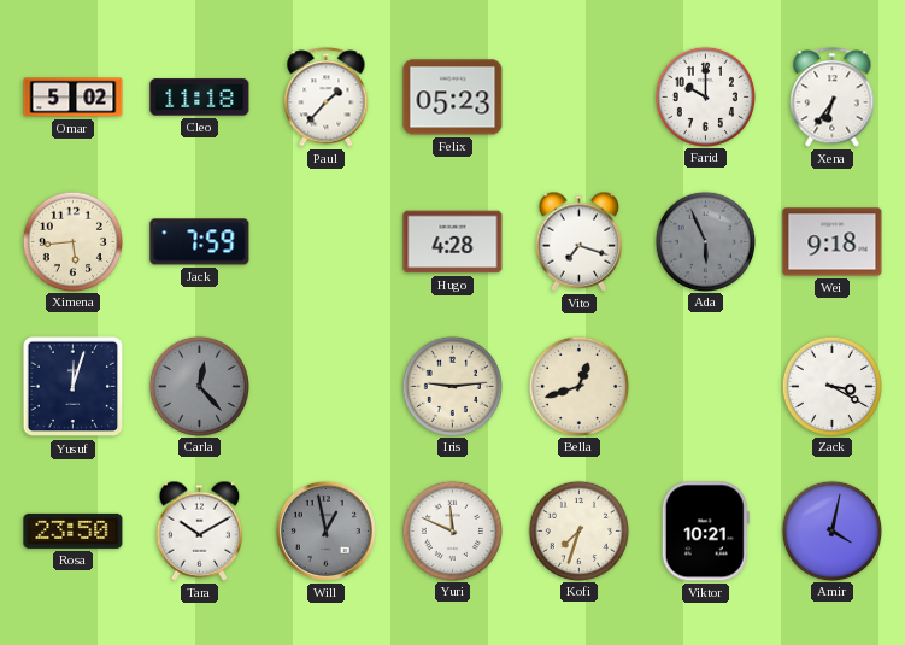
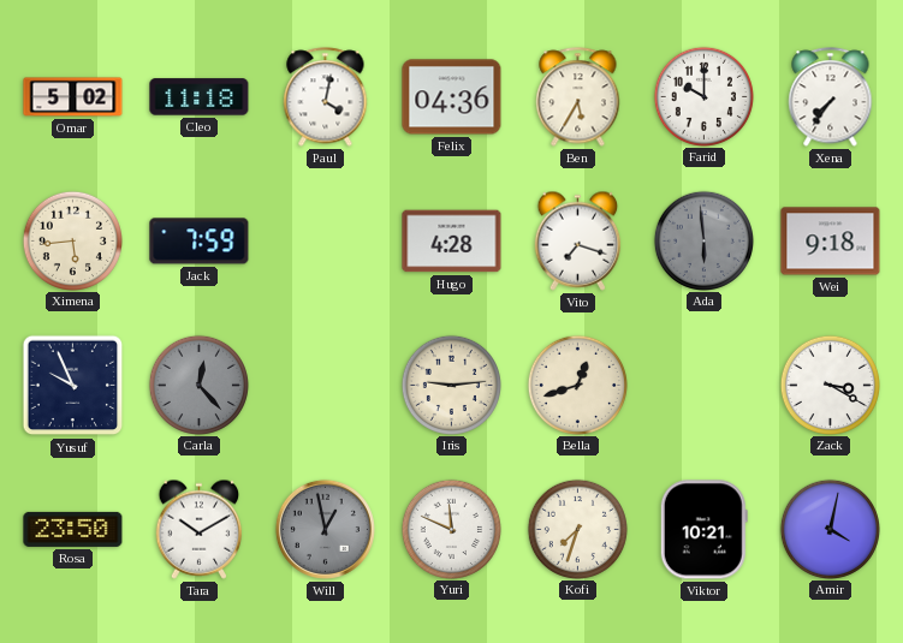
Paul: 1:37 -> 4:02 (326, 97)
Felix: 05:23 -> 04:36 (452, 97)
Ben: none -> 5:35 (578, 97)
Xena: 6:36 -> 7:36 (831, 97)
Ada: 5:56 -> 5:59 (703, 240)
Yusuf: 12:03 -> 9:56 (73, 386)
